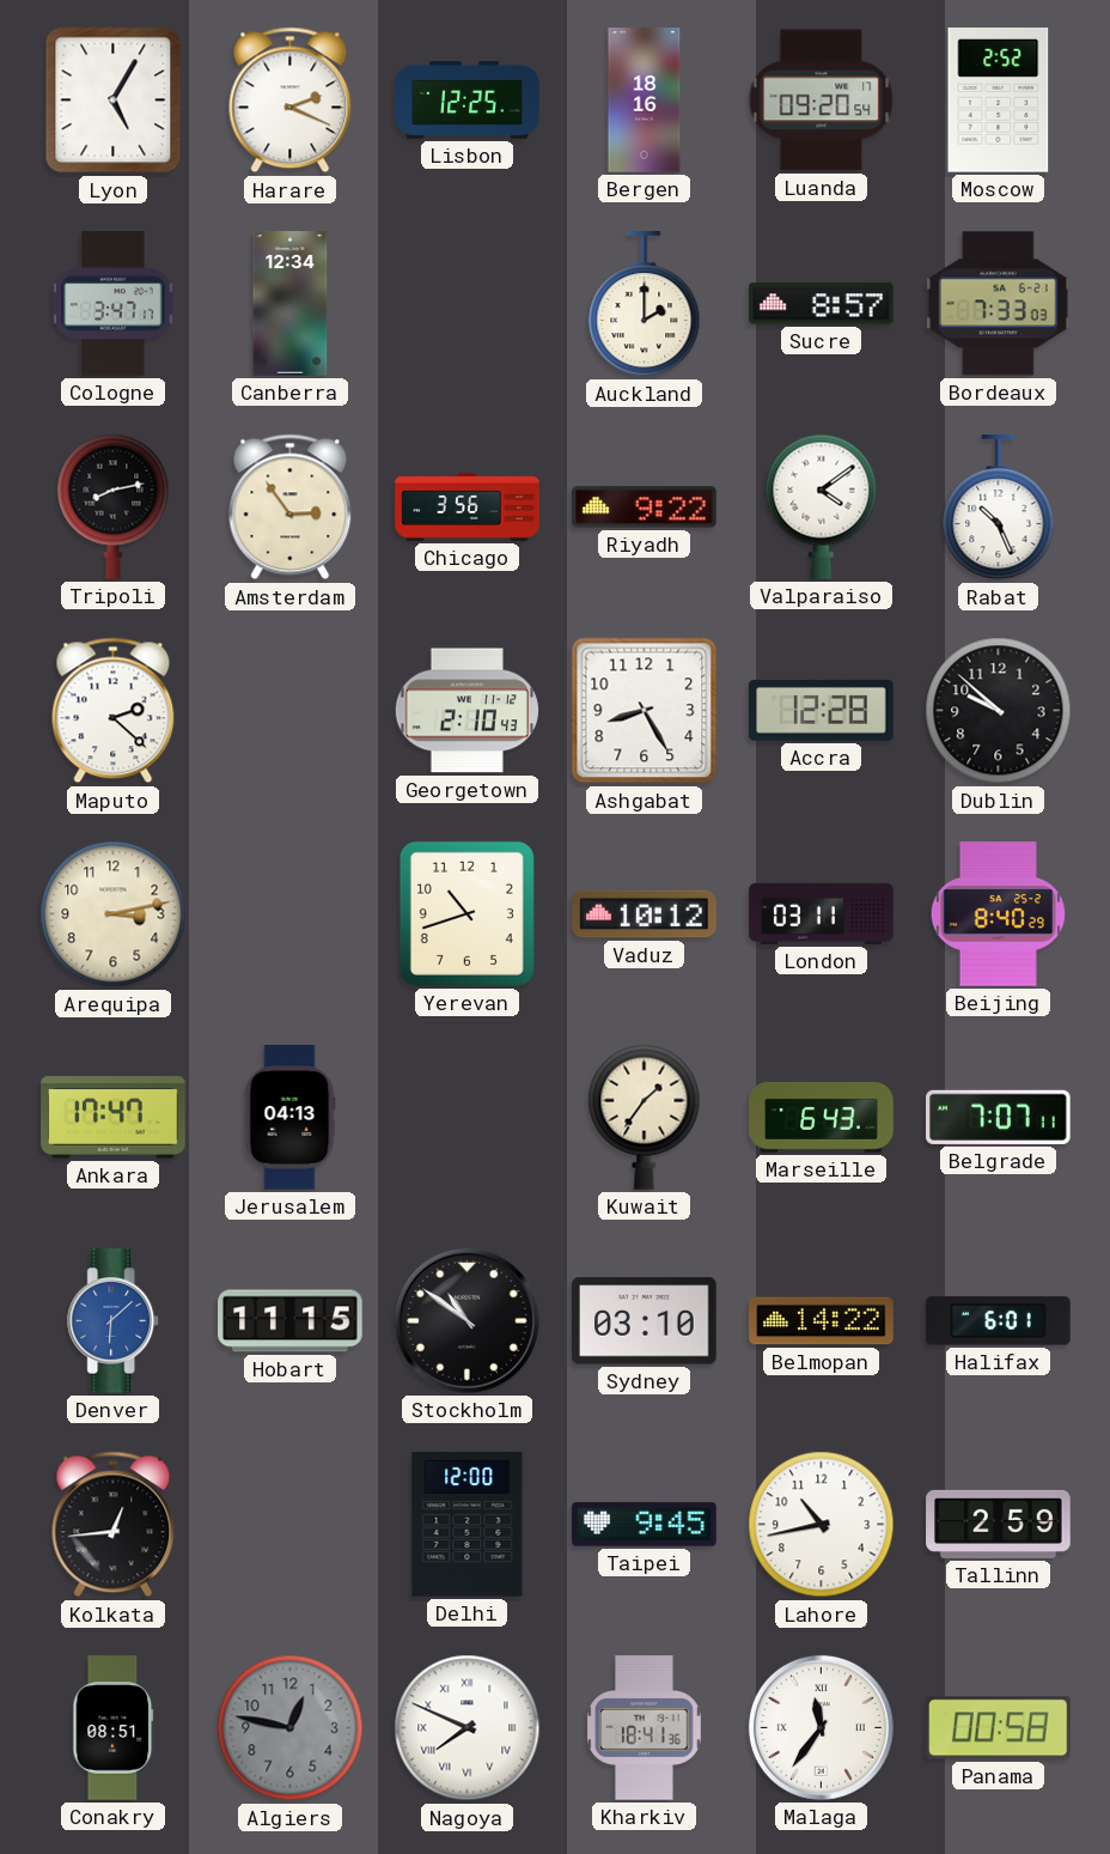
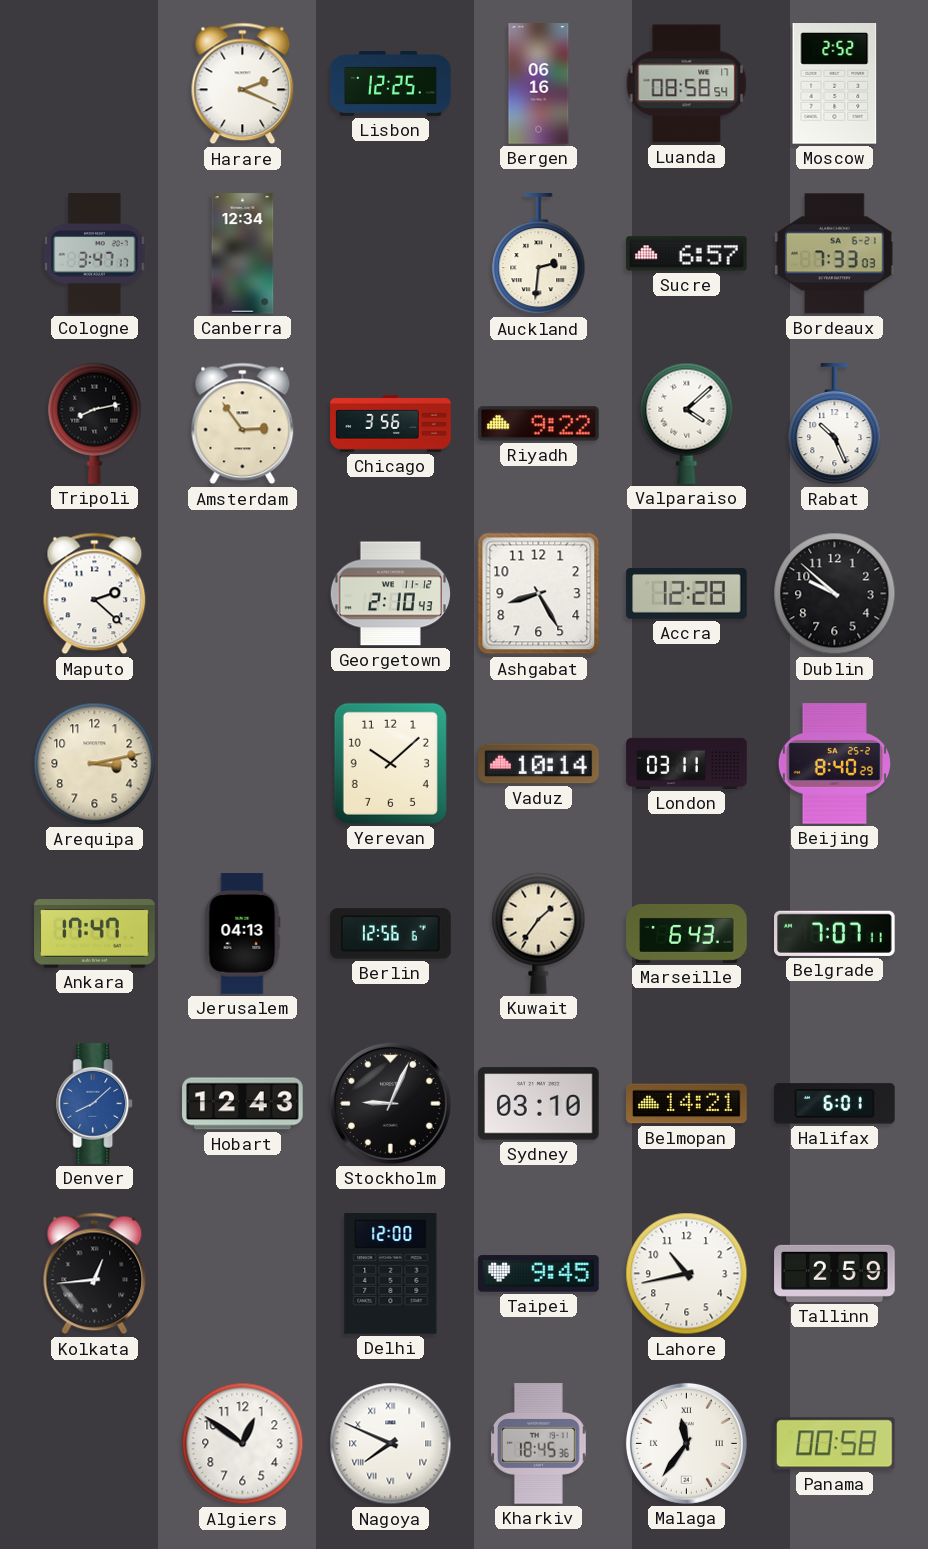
Lyon: 5:05 -> none (114, 101)
Bergen: 18:16 -> 06:16 (539, 84)
Luanda: 09:20 -> 08:58 (687, 84)
Auckland: 2:00 -> 2:31 (539, 254)
Sucre: 8:57 -> 6:57 (687, 254)
Valparaiso: 4:09 -> 4:08 (687, 423)
Yerevan: 10:42 -> 10:08 (390, 763)
Vaduz: 10:12 -> 10:14 (539, 764)
Berlin: none -> 12:56 (391, 934)
Denver: 6:08 -> 8:08 (95, 1104)
Hobart: 11:15 -> 12:43 (243, 1104)
Stockholm: 10:51 -> 9:04 (390, 1103)
Belmopan: 14:22 -> 14:21 (687, 1104)
Conakry: 08:51 -> none (114, 1728)
Algiers: 12:47 -> 12:51 (243, 1444)
Algiers dial: grey -> white (243, 1444)
Kharkiv: 18:41 -> 18:45 (539, 1444)
